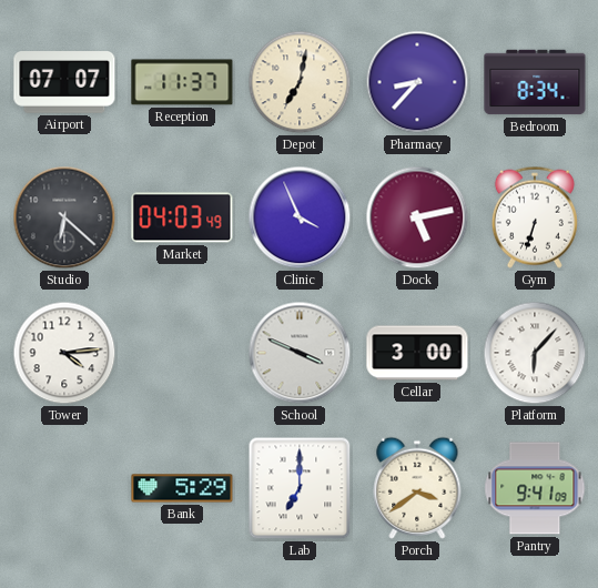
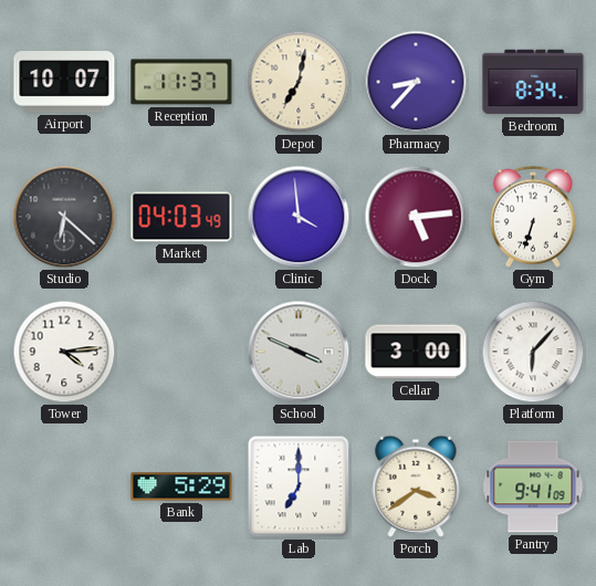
Airport: 07:07 -> 10:07 (64, 82)
Clinic: 3:56 -> 3:59 (299, 217)
Dock: 5:13 -> 5:14 (416, 217)
